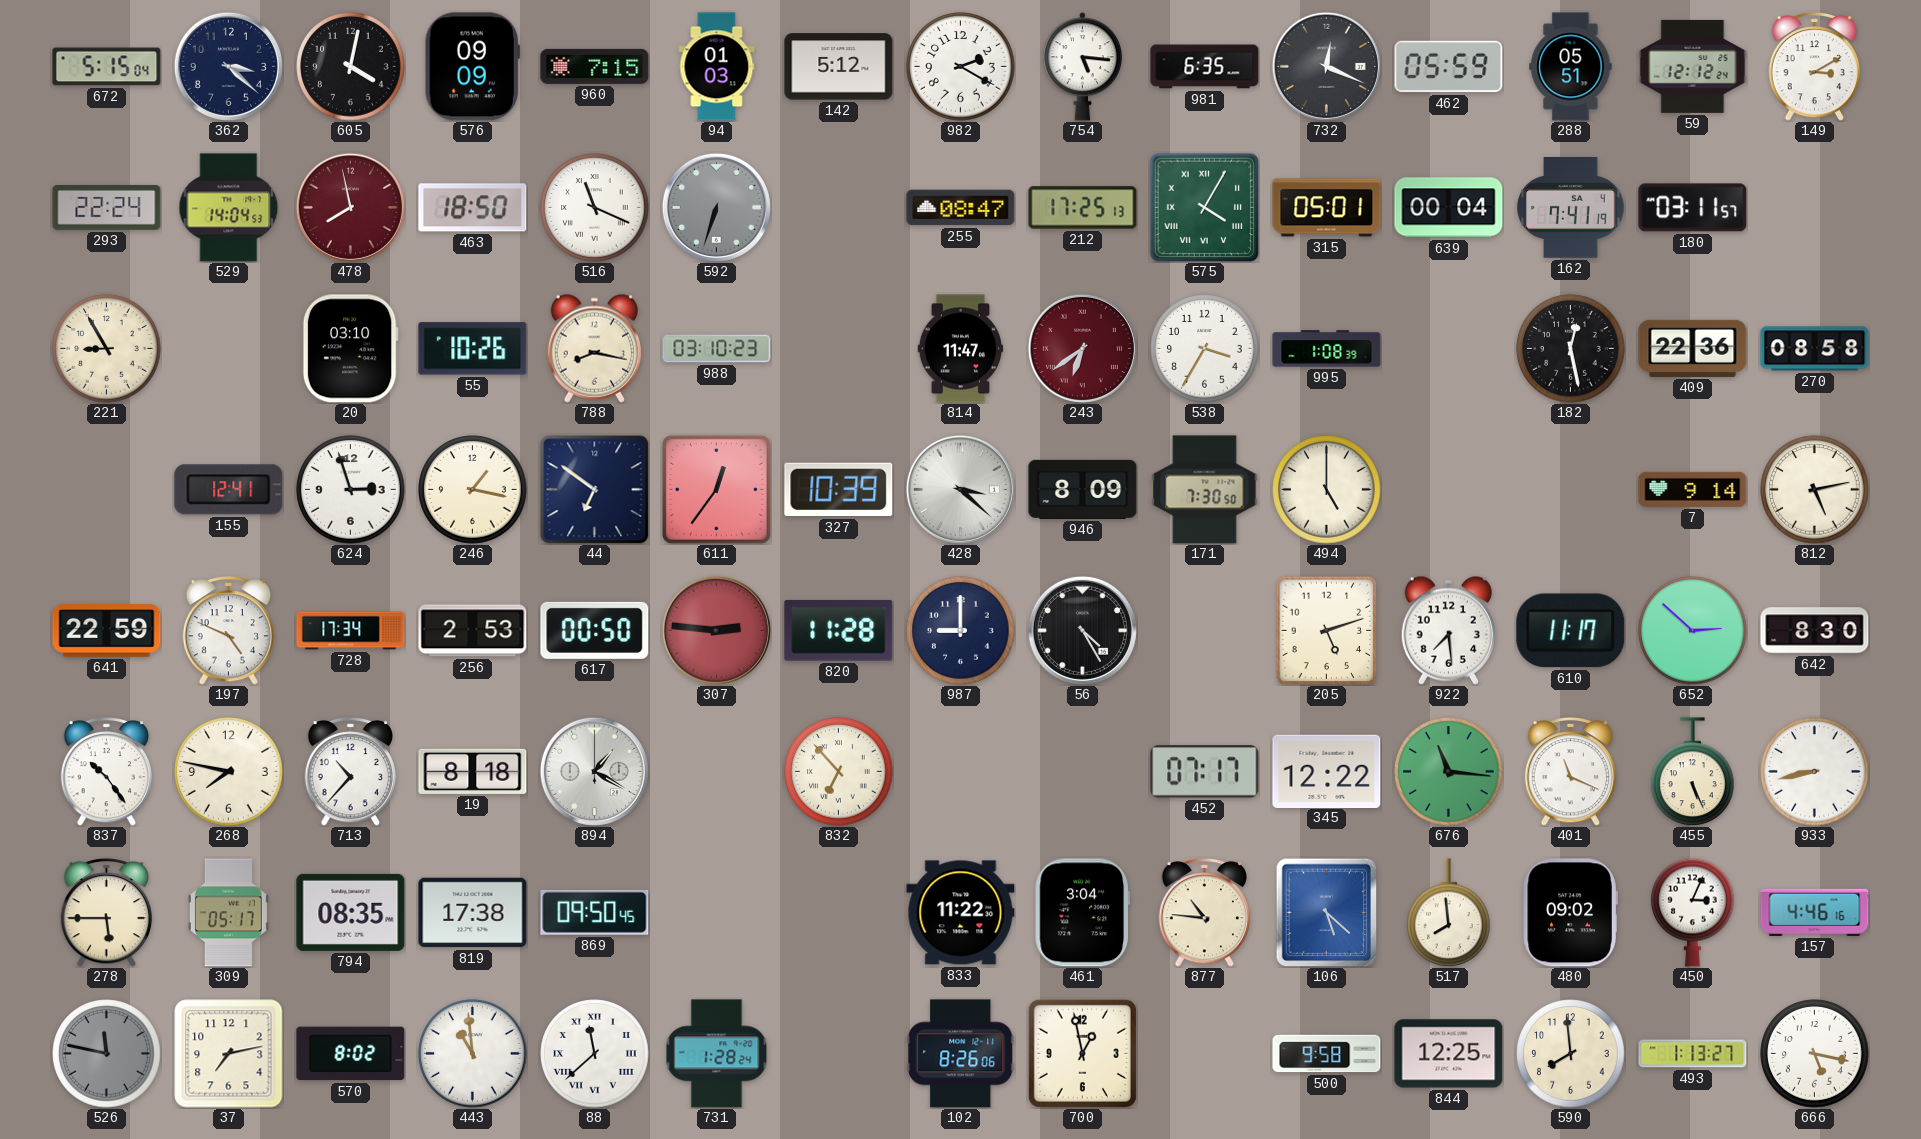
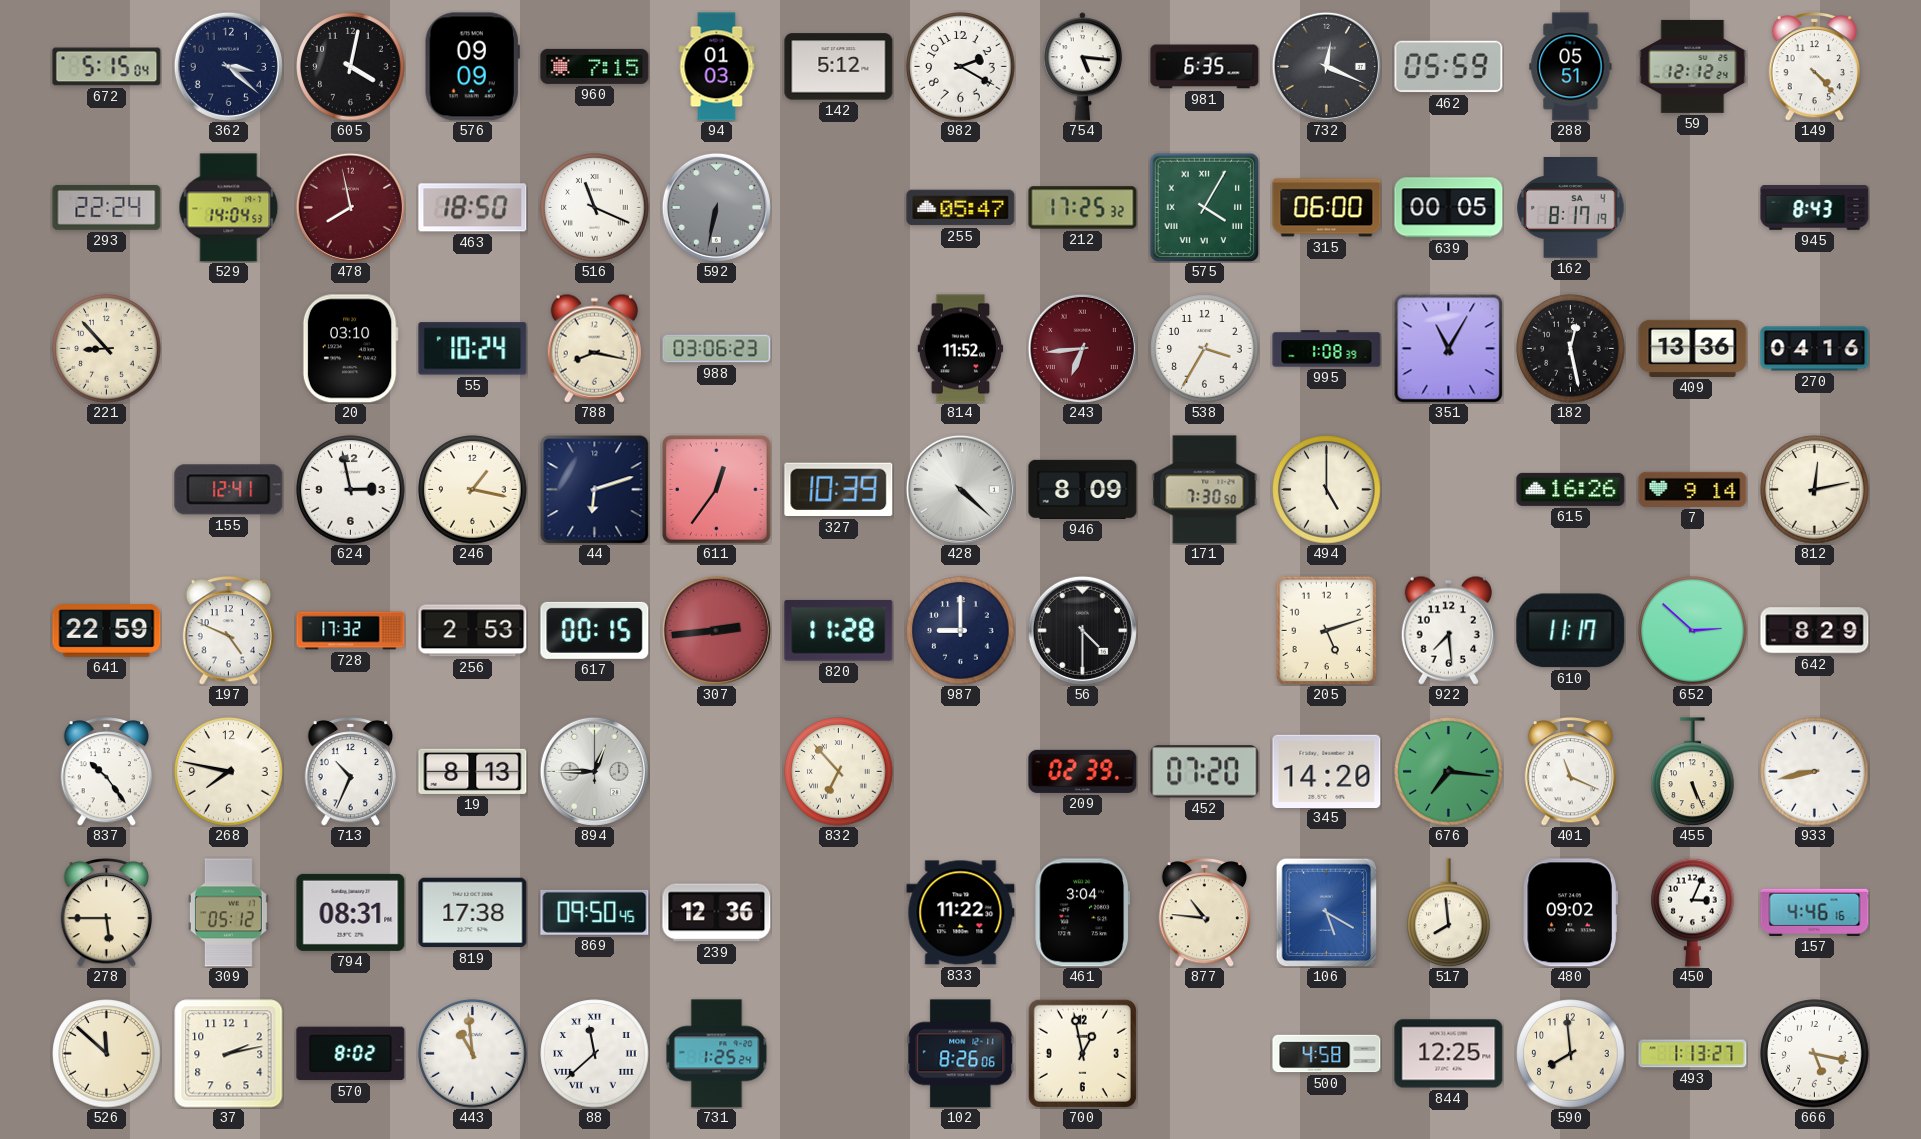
149: 3:10 -> 4:23 (1815, 67)
592: 6:33 -> 6:32 (716, 207)
255: 08:47 -> 05:47 (961, 208)
212: 17:25:13 -> 17:25:32 (1083, 208)
315: 05:01 -> 06:00 (1327, 208)
639: 00:04 -> 00:05 (1449, 208)
162: 7:41 -> 8:17 (1571, 208)
180: 03:11 -> none (1693, 208)
945: none -> 8:43 (1815, 208)
221: 8:55 -> 8:53 (107, 349)
55: 10:26 -> 10:24 (473, 349)
988: 03:10 -> 03:06 (717, 349)
814: 11:47 -> 11:52 (961, 349)
243: 6:39 -> 6:44 (1082, 348)
351: none -> 11:05 (1448, 348)
409: 22:36 -> 13:36 (1693, 348)
270: 08:58 -> 04:16 (1815, 349)
624: 2:57 -> 2:58 (351, 490)
44: 6:51 -> 6:12 (594, 489)
428: 3:22 -> 4:22 (960, 489)
615: none -> 16:26 (1571, 489)
812: 5:13 -> 12:13 (1815, 490)
728: 17:34 -> 17:32 (351, 631)
617: 00:50 -> 00:15 (595, 630)
307: 2:46 -> 2:44 (716, 630)
56: 4:25 -> 4:30 (1082, 630)
642: 8:30 -> 8:29 (1815, 631)
713: 10:37 -> 10:34 (351, 772)
19: 8:18 -> 8:13 (473, 771)
894: 1:20 -> 12:45 (594, 771)
209: none -> 02:39 (1083, 771)
452: 07:17 -> 07:20 (1205, 772)
345: 12:22 -> 14:20 (1327, 771)
676: 11:16 -> 7:16 (1449, 772)
309: 05:17 -> 05:12 (228, 913)
794: 08:35 -> 08:31 (351, 912)
239: none -> 12:36 (717, 913)
106: 5:22 -> 5:20 (1327, 912)
526: 11:47 -> 11:52 (107, 1054)
526 dial: grey -> cream (107, 1054)
37: 7:13 -> 2:13 (229, 1054)
731: 1:28 -> 1:25 (717, 1054)
500: 9:58 -> 4:58 (1327, 1054)
